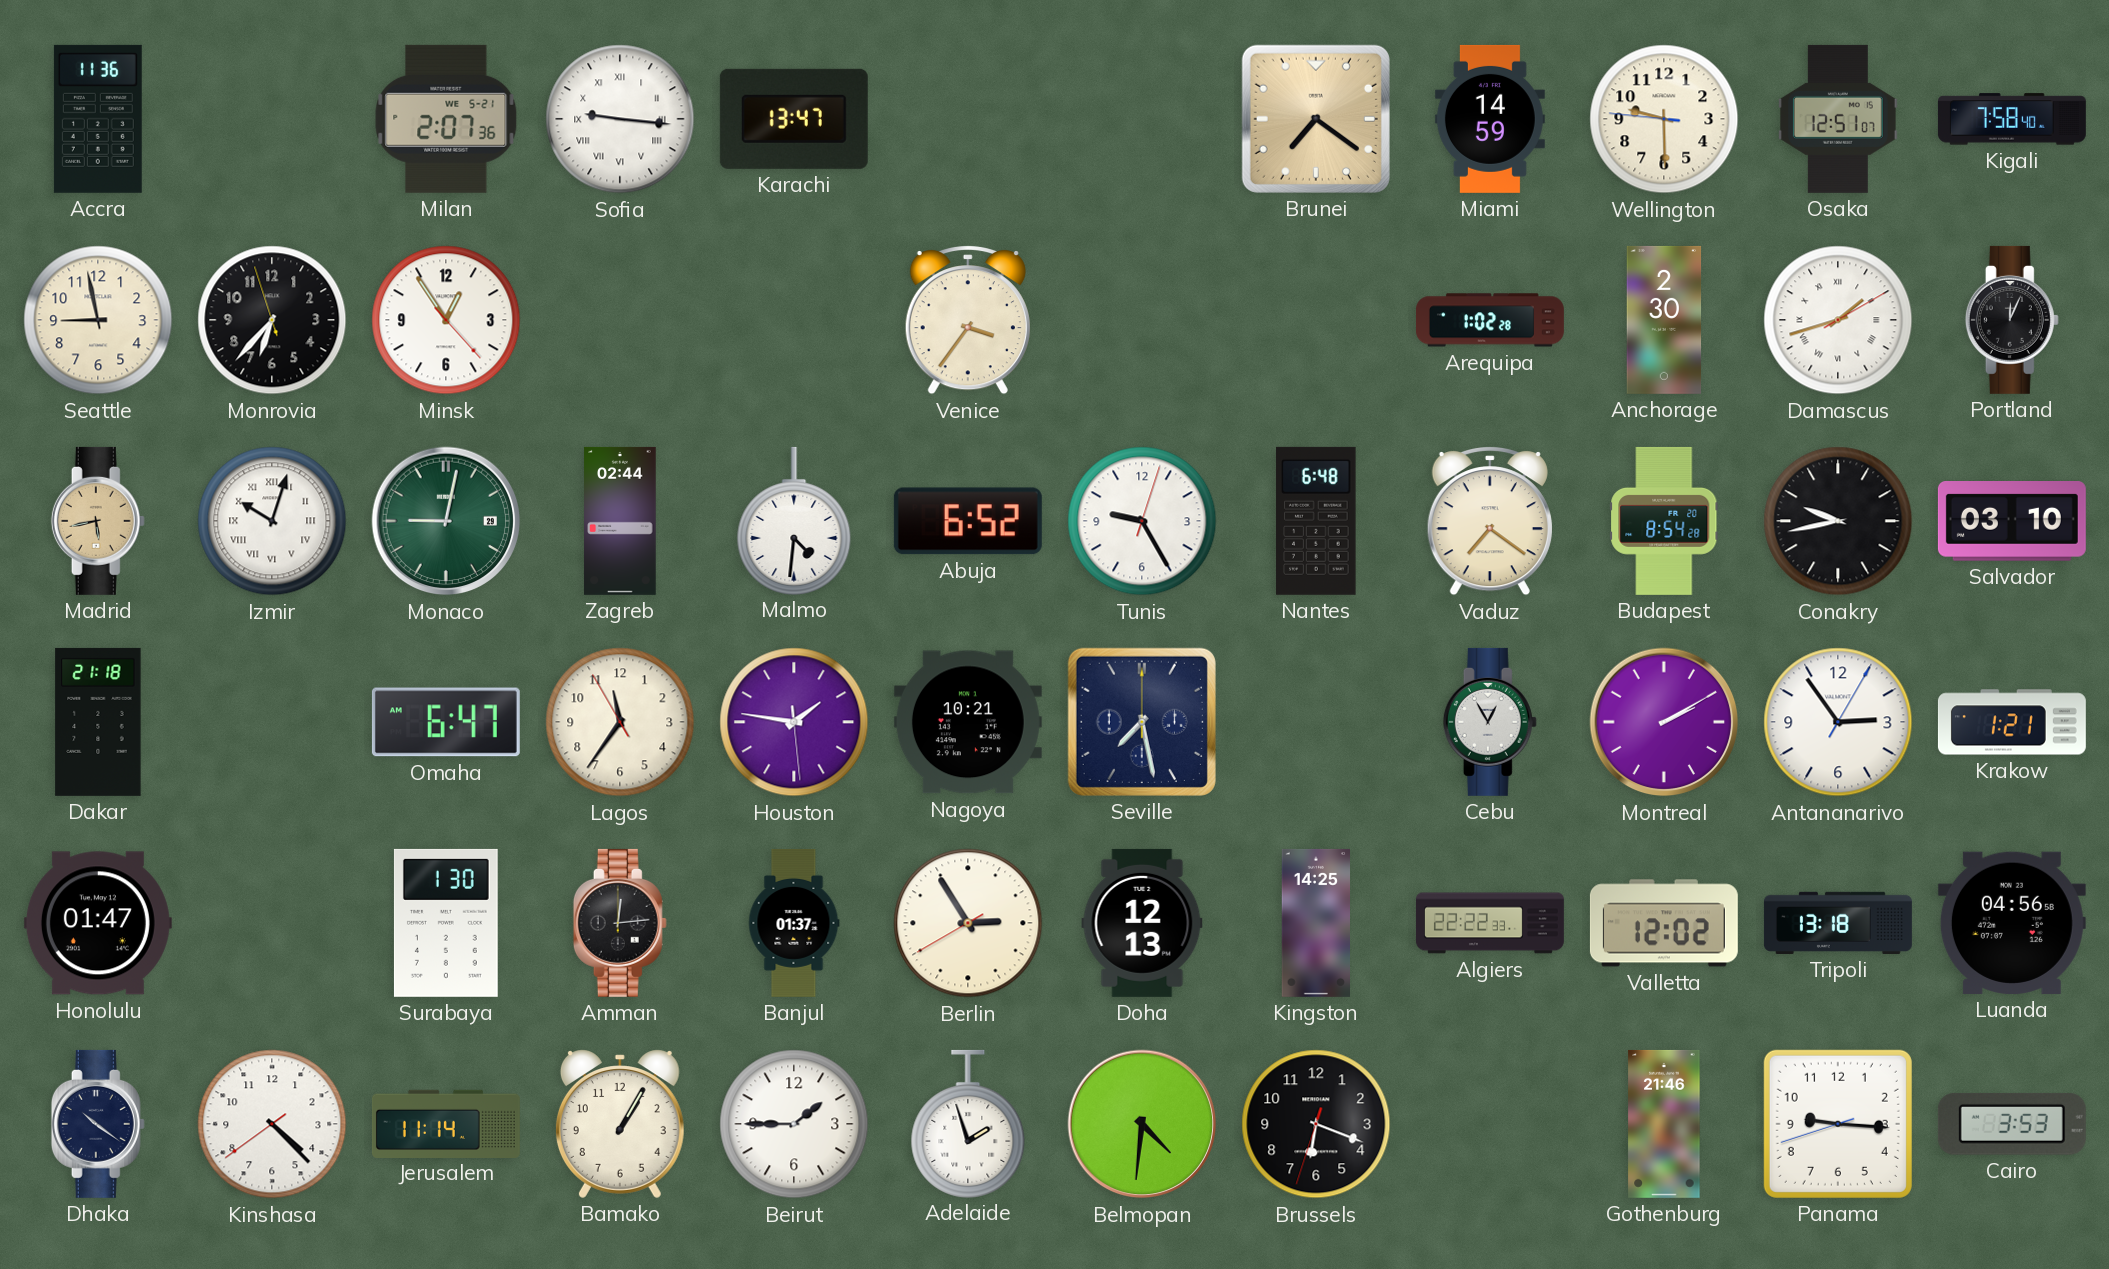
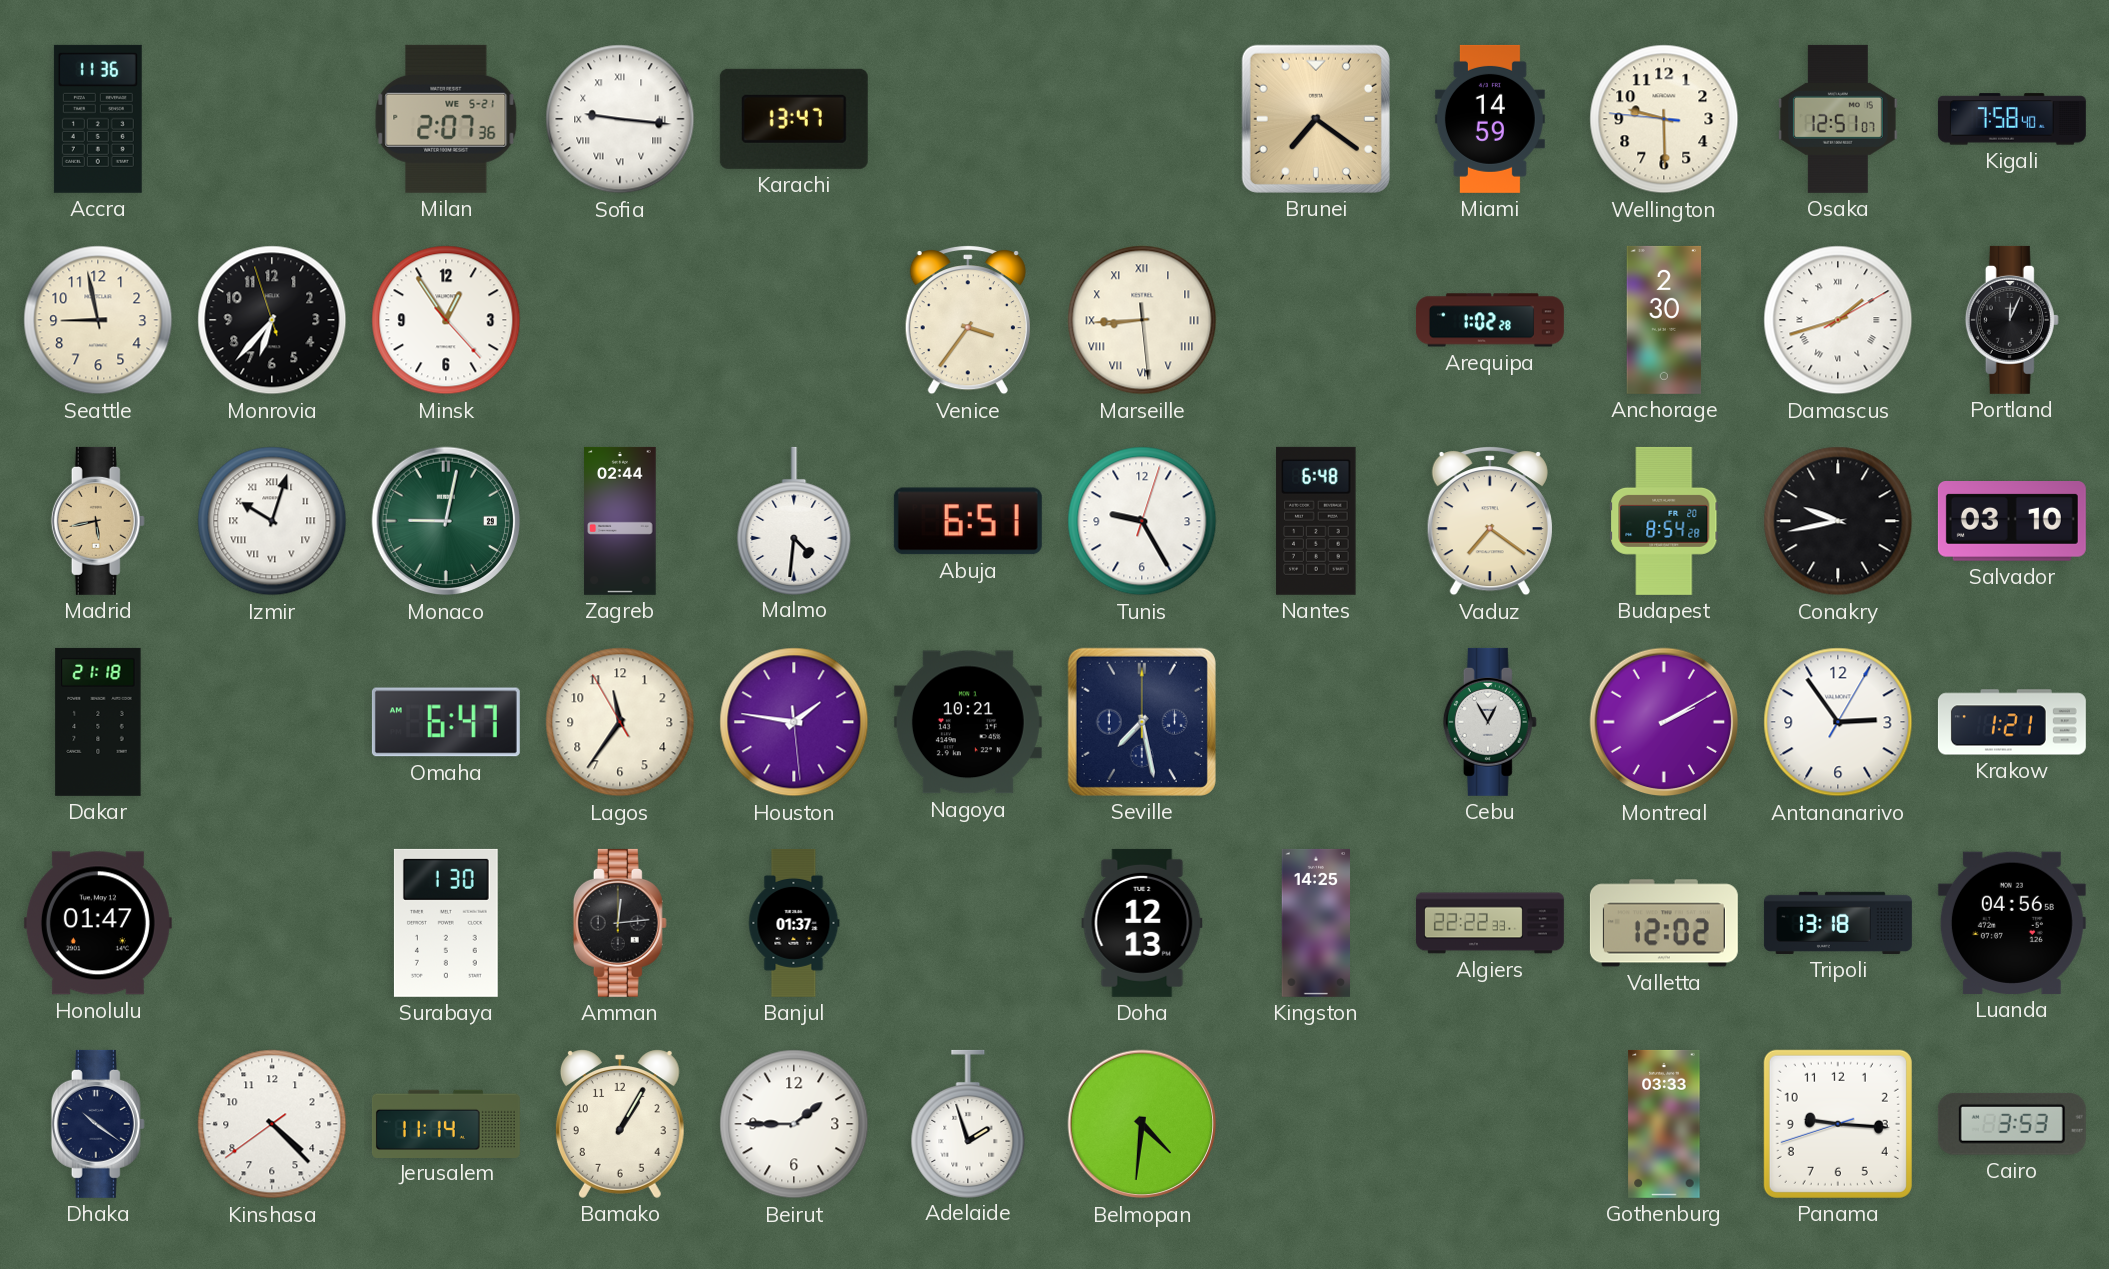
Marseille: none -> 8:44 (1142, 320)
Abuja: 6:52 -> 6:51 (968, 521)
Berlin: 2:54 -> none (968, 923)
Brussels: 6:18 -> none (1316, 1124)
Gothenburg: 21:46 -> 03:33 (1664, 1124)
